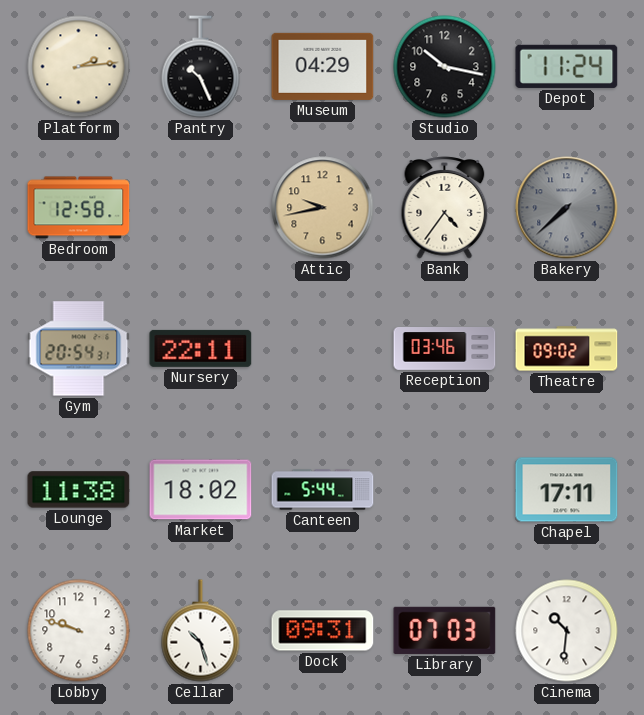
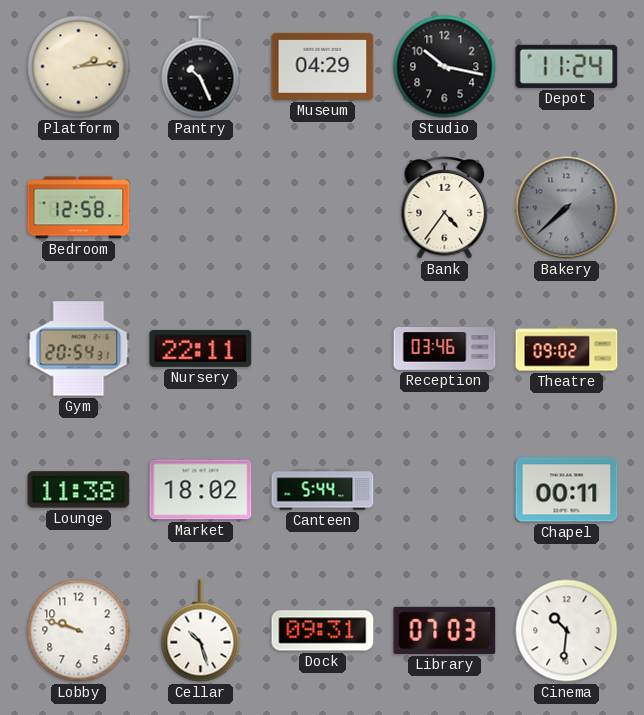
Attic: 9:43 -> none (323, 208)
Chapel: 17:11 -> 00:11 (567, 490)
